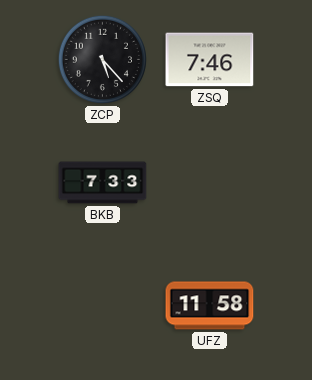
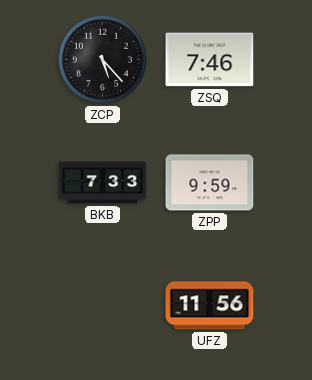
ZPP: none -> 9:59 (210, 183)
UFZ: 11:58 -> 11:56 (210, 306)
